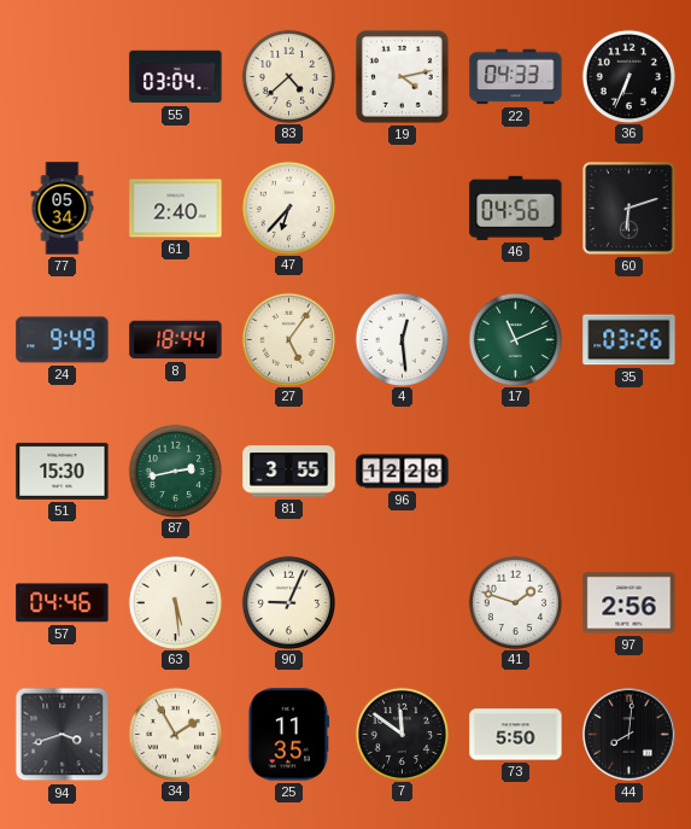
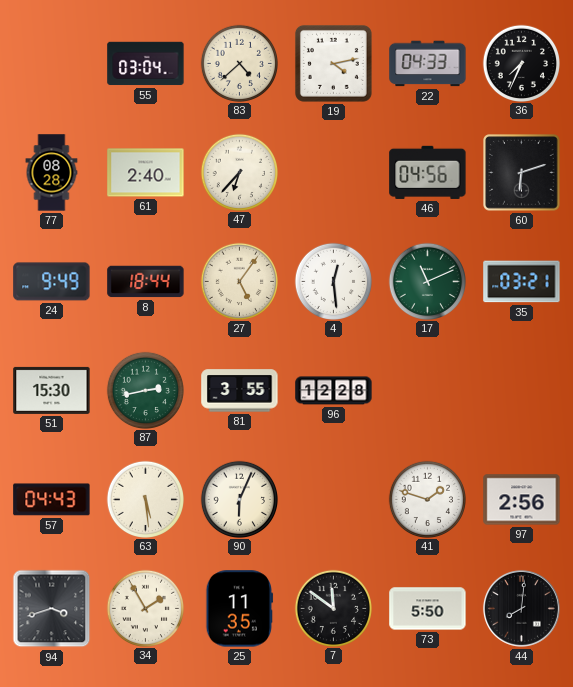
36: 6:34 -> 7:34 (521, 63)
77: 05:34 -> 08:28 (52, 173)
35: 03:26 -> 03:21 (522, 282)
57: 04:46 -> 04:43 (52, 500)
90: 9:04 -> 6:04 (239, 499)
